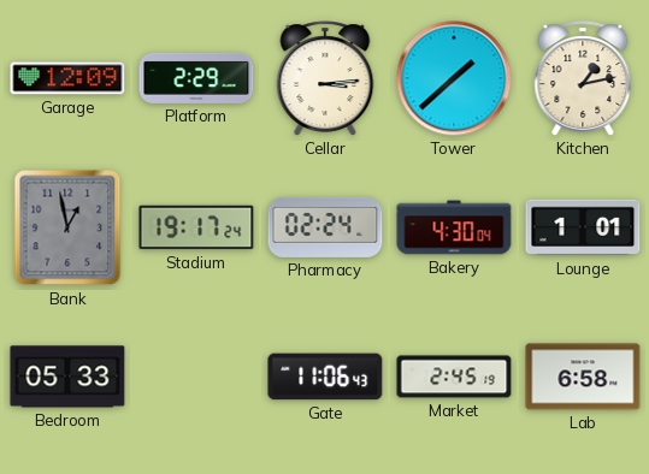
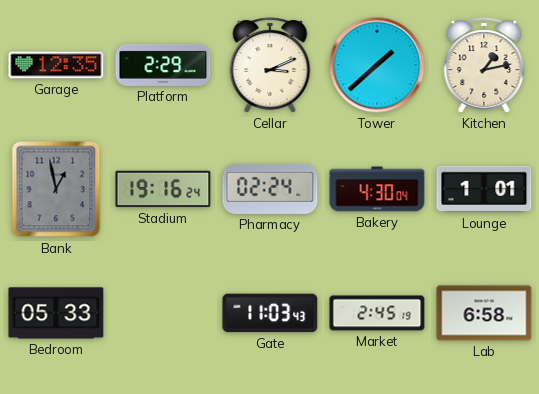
Garage: 12:09 -> 12:35 (56, 65)
Cellar: 3:14 -> 3:11 (270, 65)
Stadium: 19:17 -> 19:16 (163, 189)
Gate: 11:06 -> 11:03 (270, 313)
